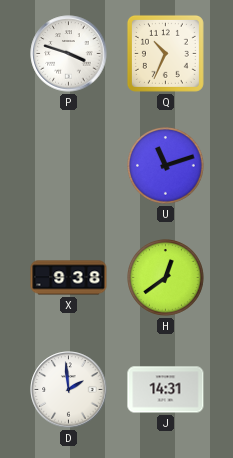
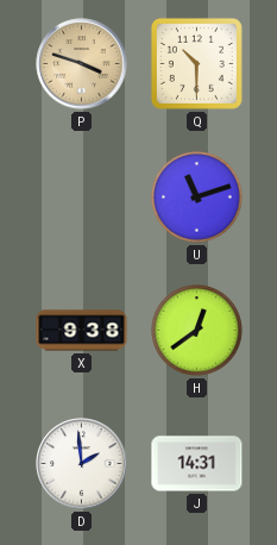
P dial: white -> champagne (82, 64)
Q: 10:34 -> 10:30 (196, 63)
